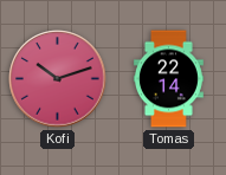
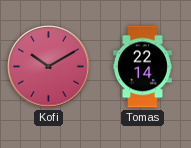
Kofi: 10:12 -> 10:10 (49, 67)
